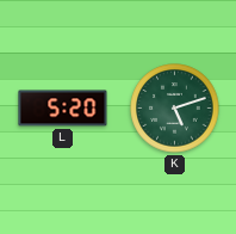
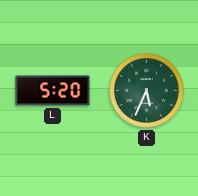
K: 5:12 -> 5:34 (147, 91)
